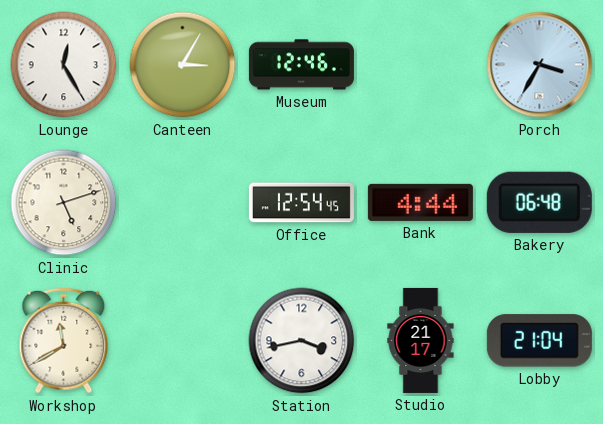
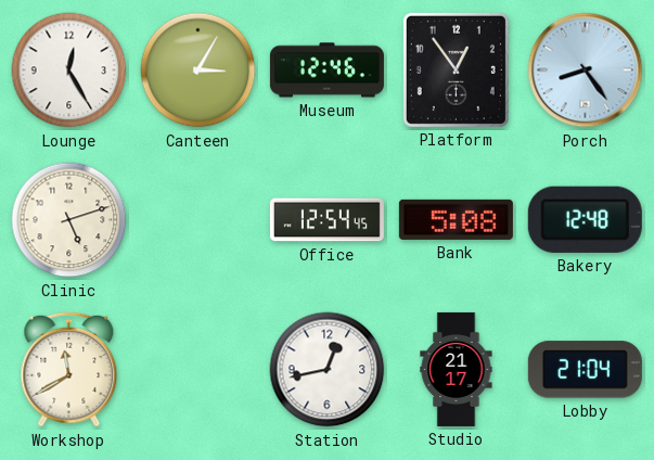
Platform: none -> 12:54 (456, 69)
Porch: 3:35 -> 8:24 (586, 71)
Bank: 4:44 -> 5:08 (456, 219)
Bakery: 06:48 -> 12:48 (585, 219)
Station: 3:43 -> 12:43 (328, 370)
